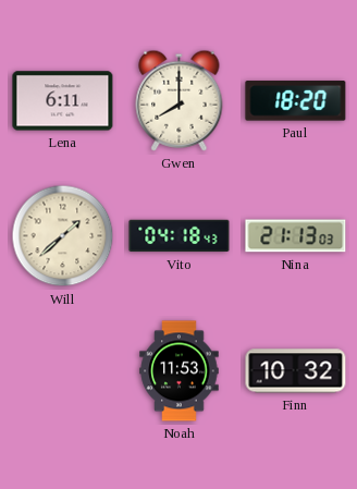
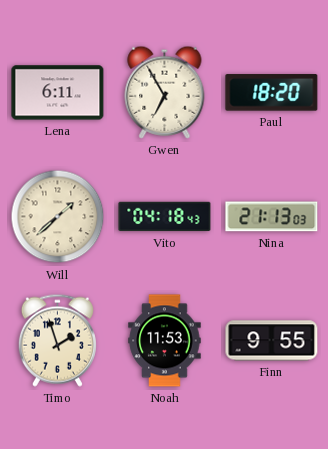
Gwen: 8:00 -> 6:55 (165, 92)
Timo: none -> 1:57 (57, 340)
Finn: 10:32 -> 9:55 (272, 341)
